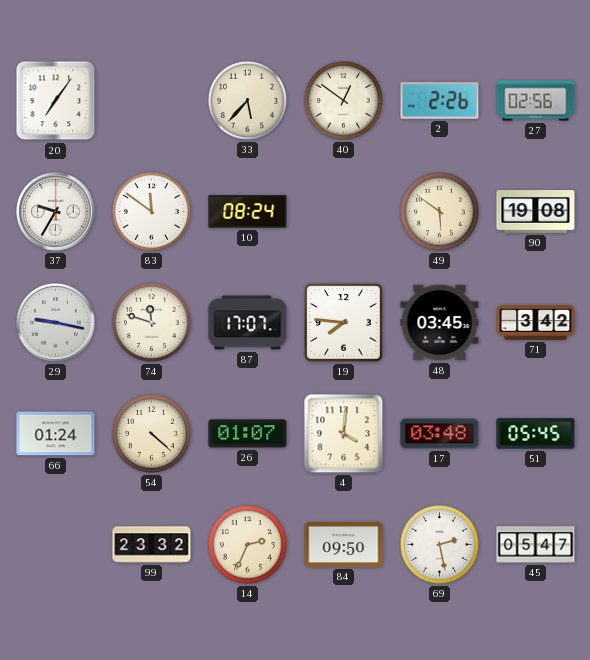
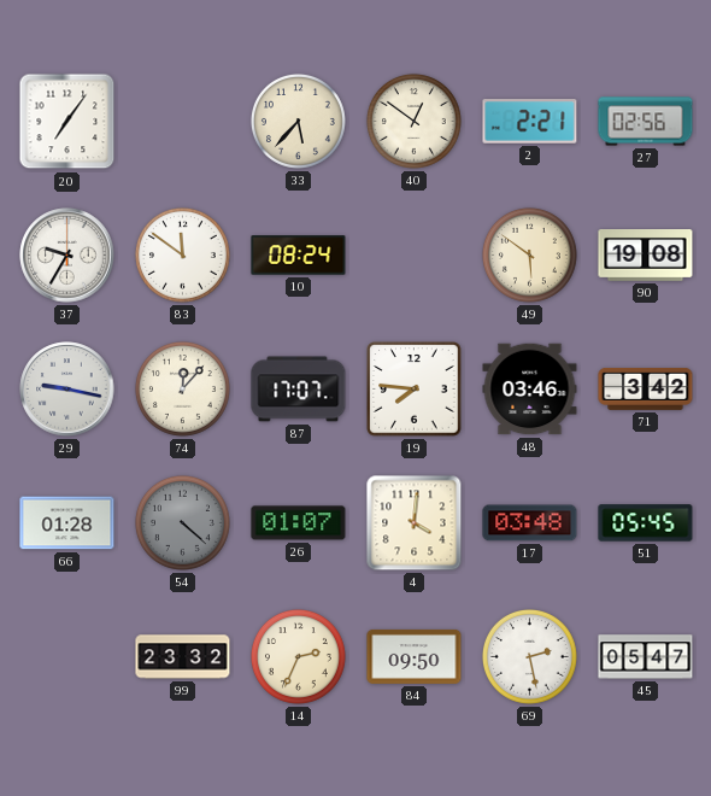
2: 2:26 -> 2:21 (530, 122)
74: 11:48 -> 12:07 (182, 388)
48: 03:45 -> 03:46 (530, 390)
66: 01:24 -> 01:28 (67, 523)
54 dial: cream -> grey (182, 522)
